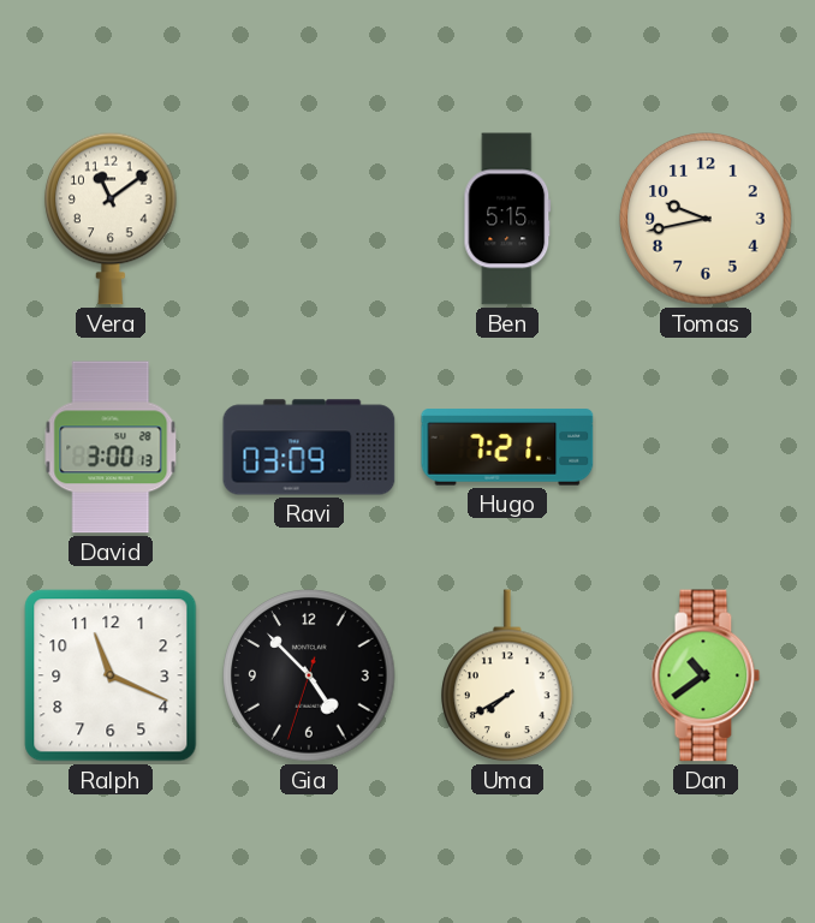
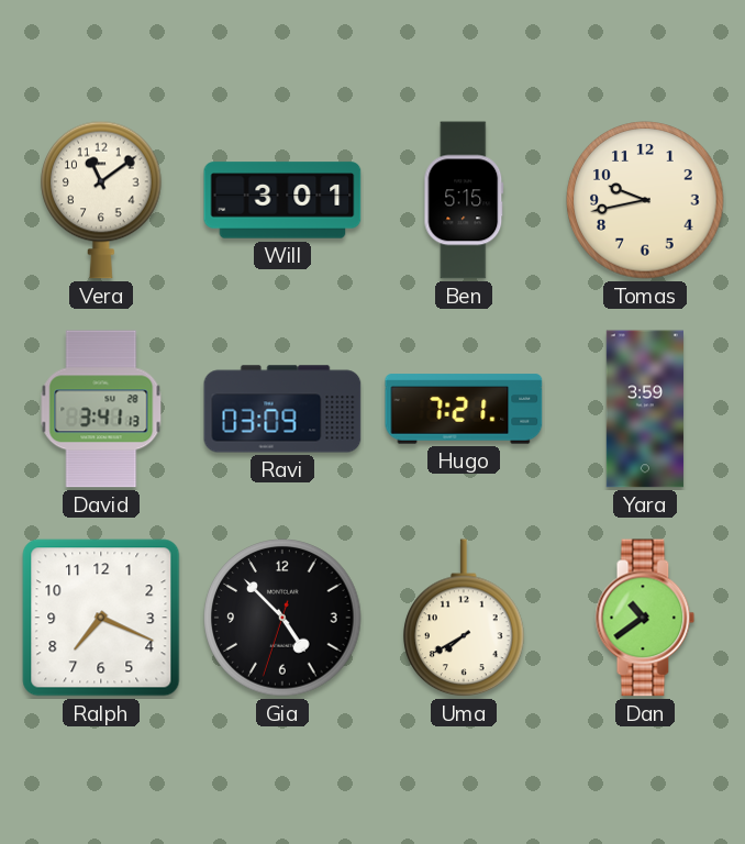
Will: none -> 3:01 (282, 200)
David: 3:00 -> 3:41 (101, 409)
Yara: none -> 3:59 (645, 409)
Ralph: 11:19 -> 7:19 (101, 618)
